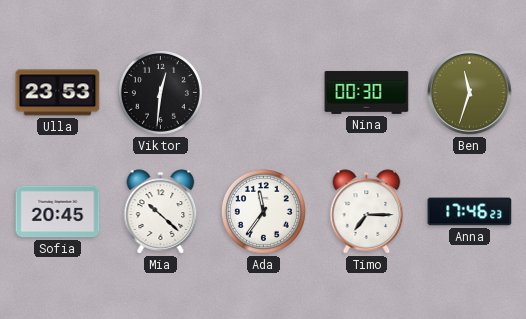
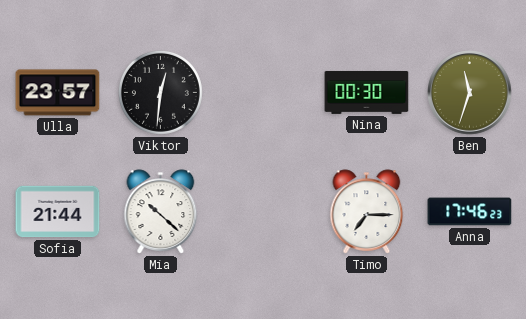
Ulla: 23:53 -> 23:57 (58, 93)
Sofia: 20:45 -> 21:44 (58, 212)
Ada: 11:36 -> none (263, 211)
